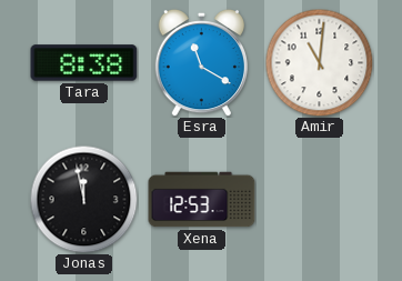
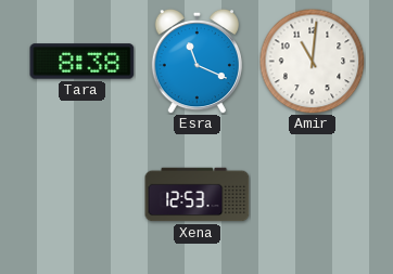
Esra: 11:20 -> 11:19 (196, 61)
Jonas: 11:58 -> none (83, 199)
